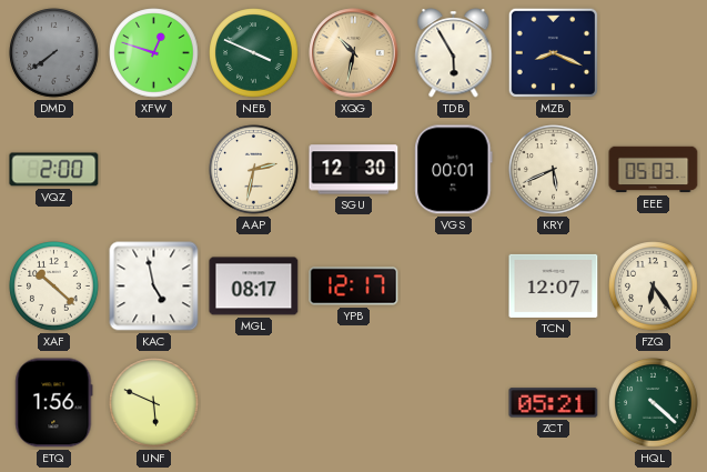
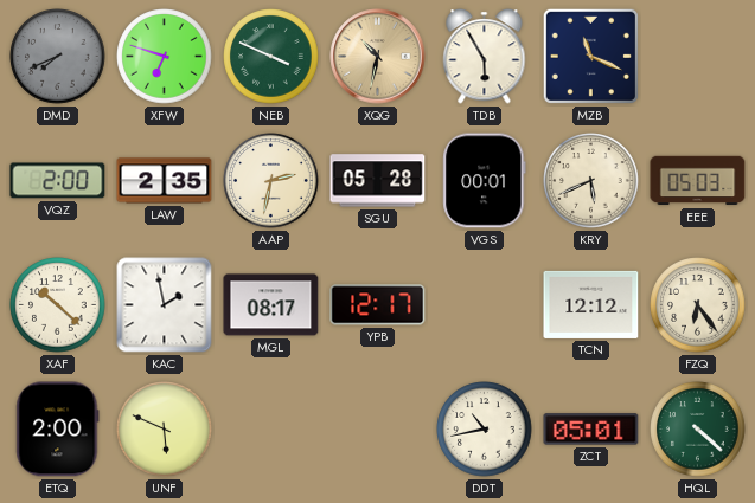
DMD: 7:39 -> 7:41 (58, 57)
XFW: 12:48 -> 6:48 (165, 57)
MZB: 8:19 -> 11:19 (590, 56)
LAW: none -> 2:35 (165, 181)
SGU: 12:30 -> 05:28 (378, 181)
KAC: 4:58 -> 1:58 (165, 305)
TCN: 12:07 -> 12:12 (591, 304)
ETQ: 1:56 -> 2:00 (58, 430)
DDT: none -> 10:43 (485, 430)
ZCT: 05:21 -> 05:01 (591, 430)
